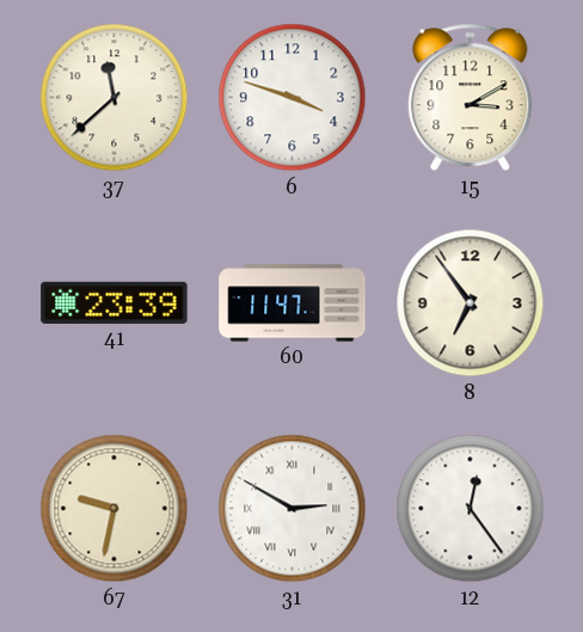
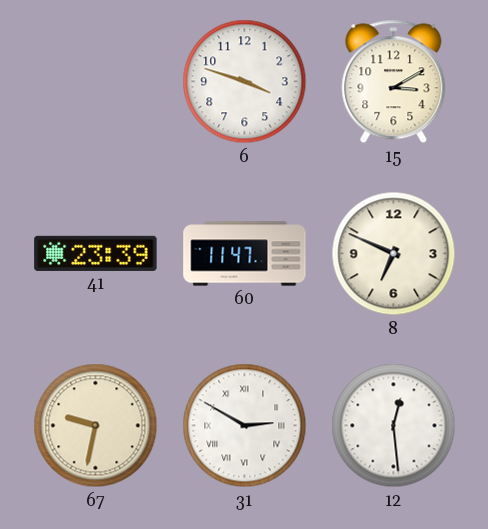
37: 11:38 -> none (115, 98)
8: 6:54 -> 6:49 (394, 254)
12: 12:24 -> 12:29 (394, 426)
